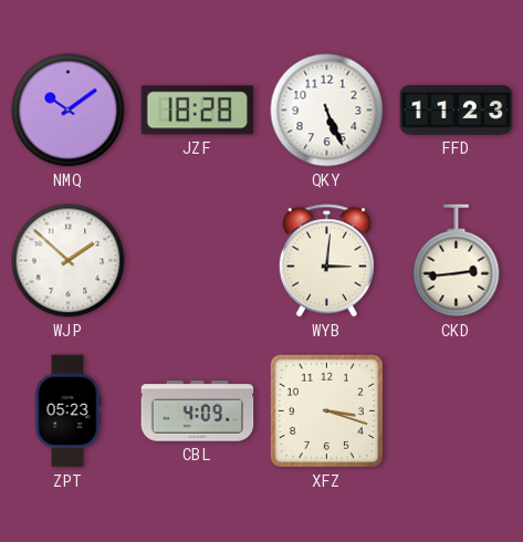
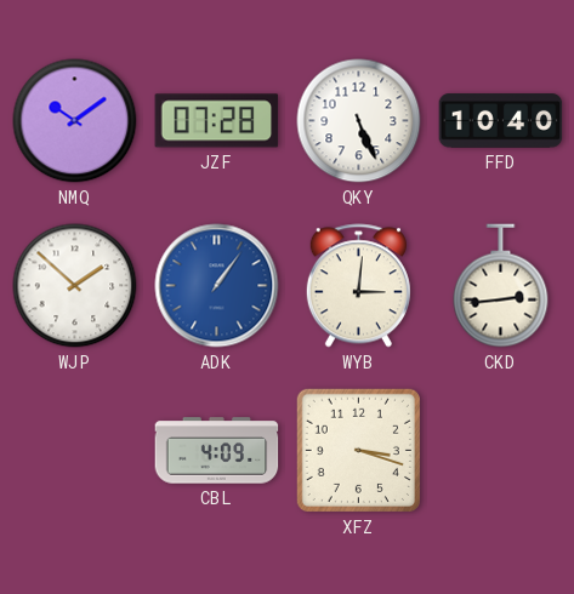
JZF: 18:28 -> 07:28 (217, 121)
FFD: 11:23 -> 10:40 (501, 121)
ADK: none -> 1:06 (217, 286)
ZPT: 05:23 -> none (67, 411)
